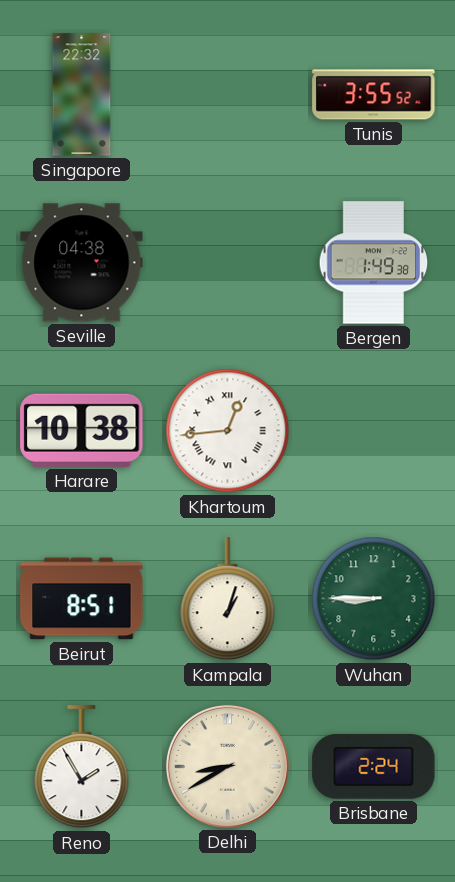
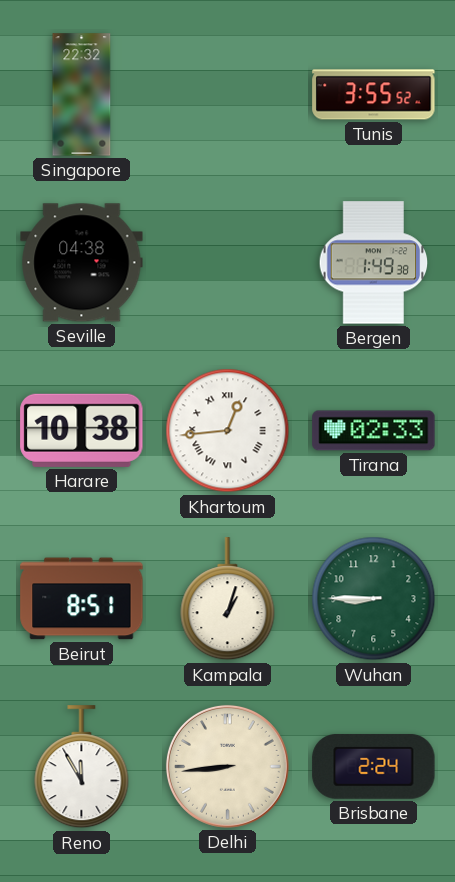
Tirana: none -> 02:33 (374, 431)
Reno: 1:55 -> 11:55 (82, 767)
Delhi: 8:40 -> 8:44 (227, 766)
